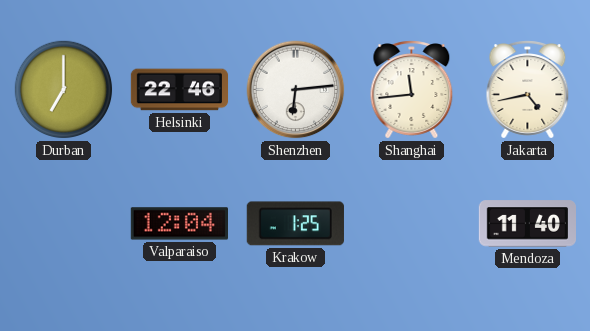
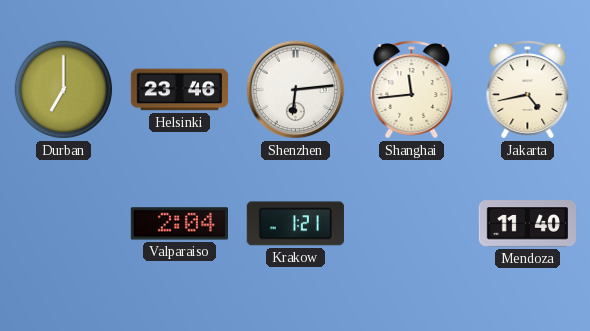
Helsinki: 22:46 -> 23:46 (180, 90)
Valparaiso: 12:04 -> 2:04 (179, 224)
Krakow: 1:25 -> 1:21 (295, 224)
